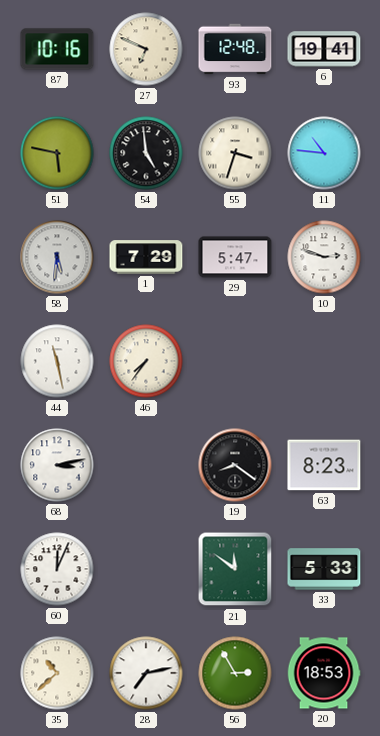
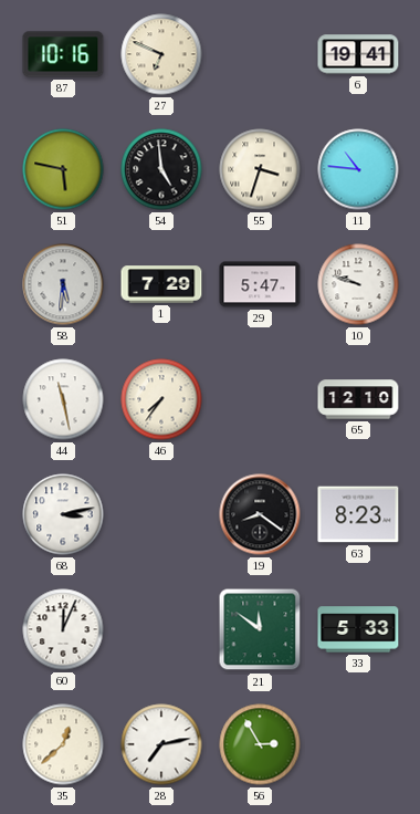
93: 12:48 -> none (235, 49)
10: 2:48 -> 9:48 (358, 284)
65: none -> 12:10 (358, 399)
35: 10:38 -> 12:38 (63, 744)
20: 18:53 -> none (324, 673)
